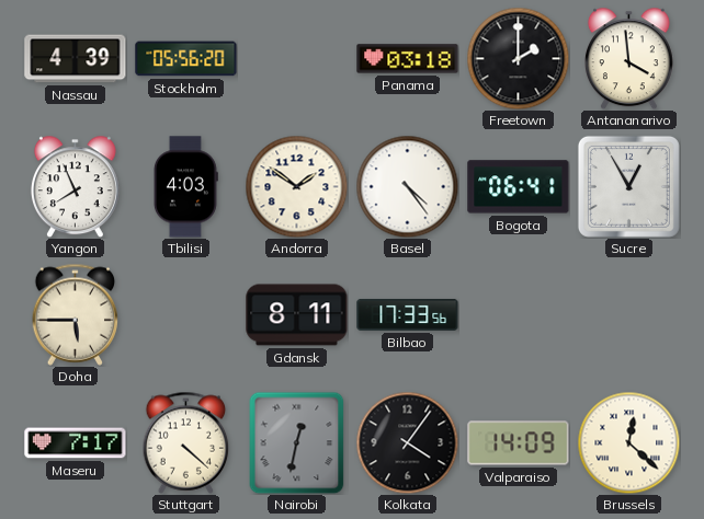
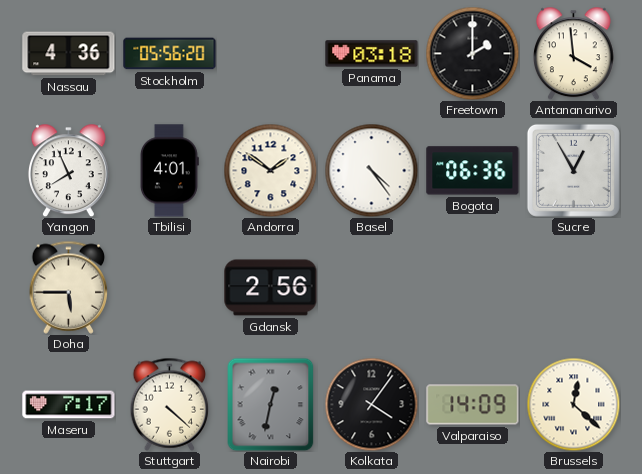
Nassau: 4:39 -> 4:36 (69, 54)
Tbilisi: 4:03 -> 4:01 (169, 171)
Bogota: 06:41 -> 06:36 (473, 171)
Gdansk: 8:11 -> 2:56 (271, 288)
Bilbao: 17:33 -> none (408, 314)
